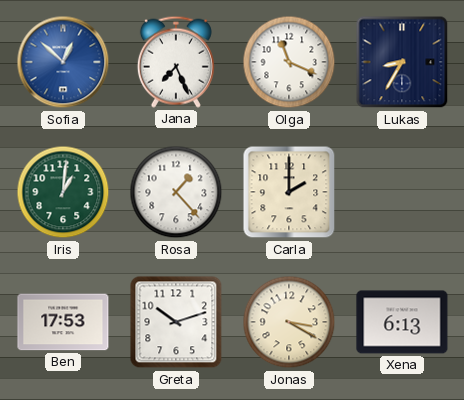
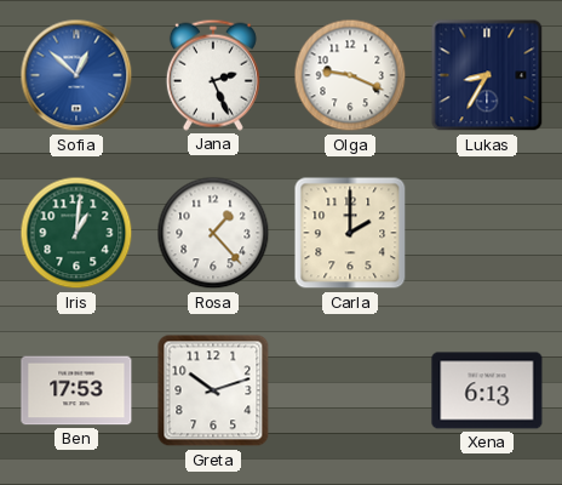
Jana: 7:26 -> 2:26 (213, 75)
Olga: 11:19 -> 9:19 (350, 75)
Jonas: 3:20 -> none (289, 322)
